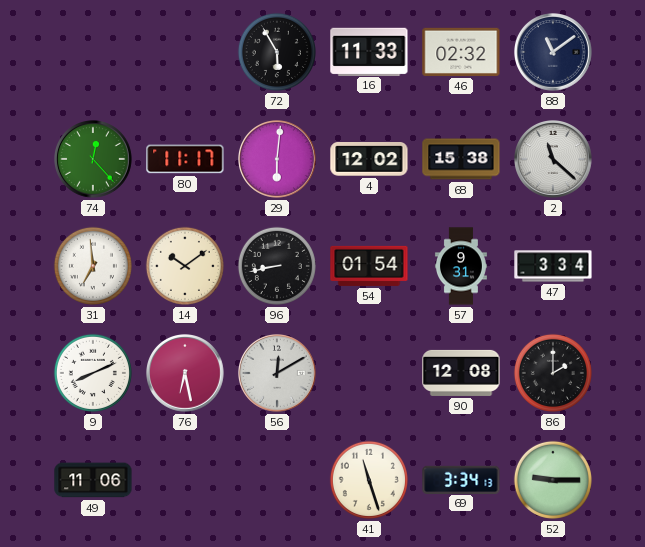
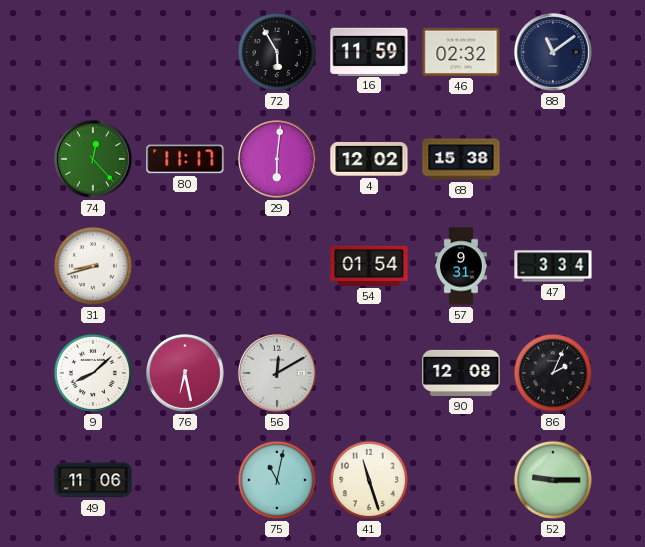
16: 11:33 -> 11:59 (369, 51)
2: 11:22 -> none (554, 160)
31: 6:59 -> 8:42 (93, 266)
14: 10:09 -> none (185, 266)
96: 8:43 -> none (277, 266)
9: 8:11 -> 8:08 (93, 373)
86: 2:00 -> 2:04 (553, 373)
75: none -> 11:02 (277, 480)
69: 3:34 -> none (461, 479)
